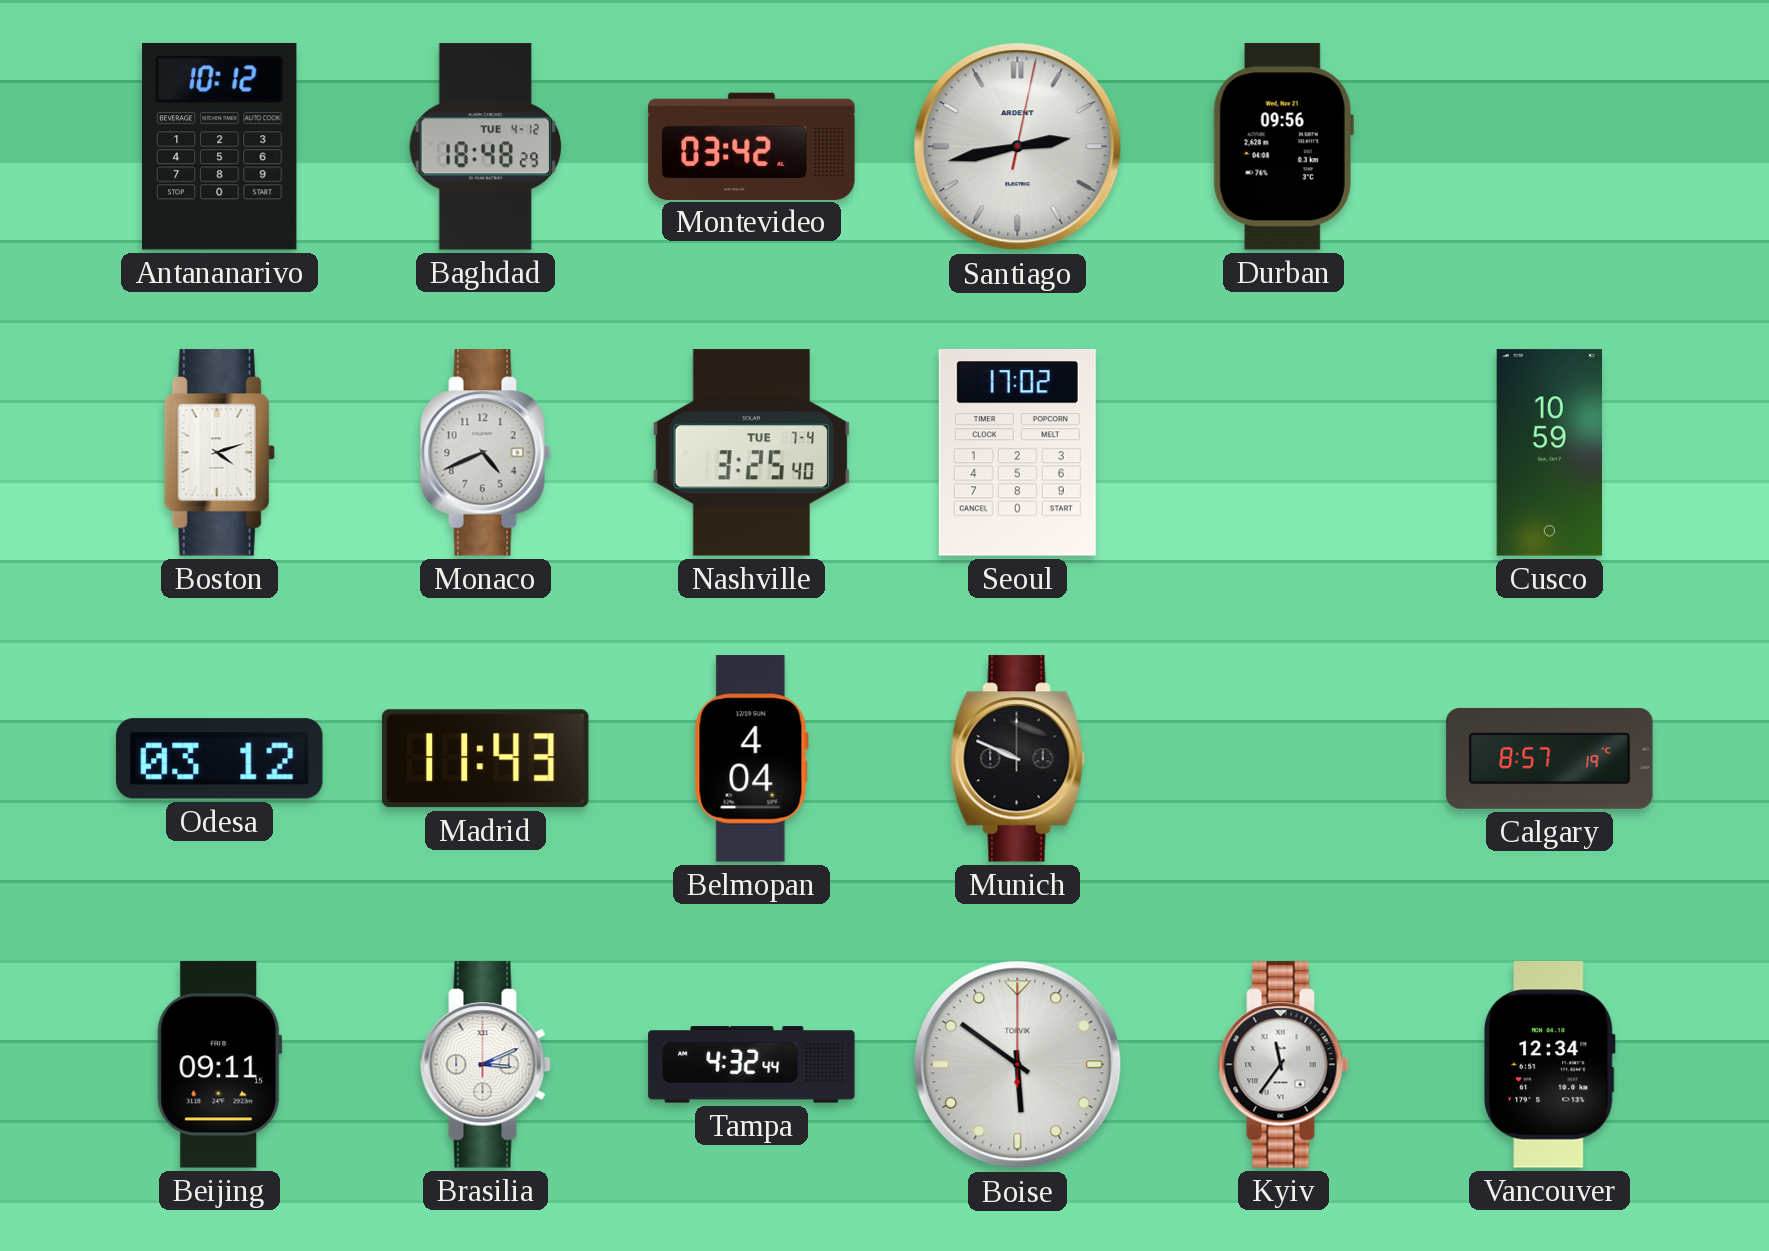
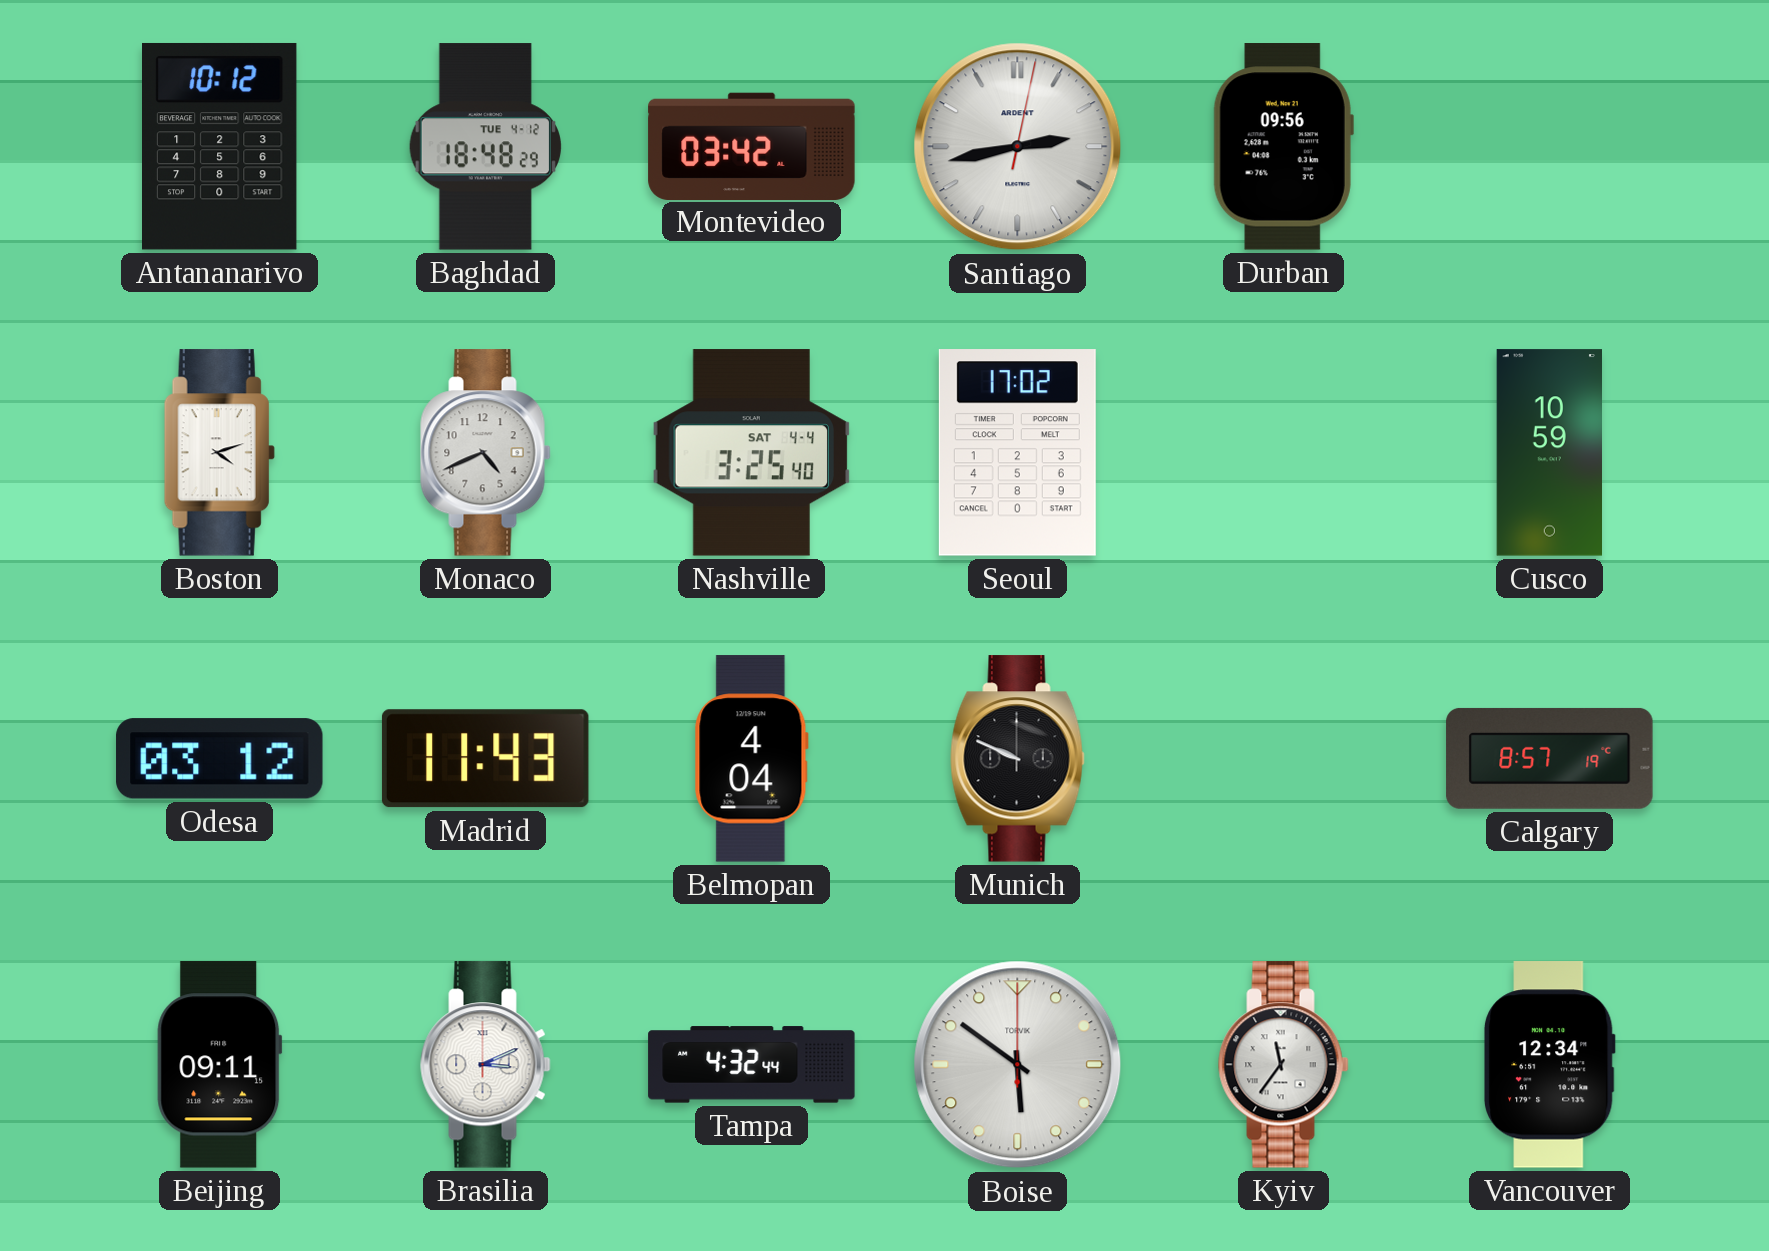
Nashville date: TUE 7-4 -> SAT 4-4 (752, 453)
